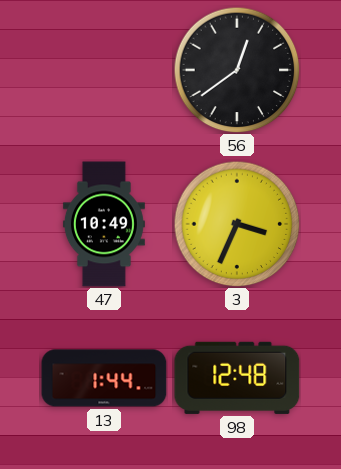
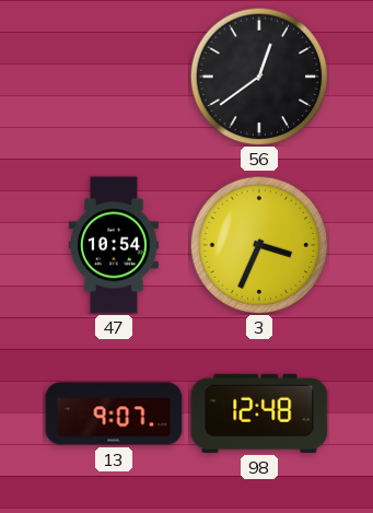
47: 10:49 -> 10:54 (114, 245)
13: 1:44 -> 9:07 (114, 413)
